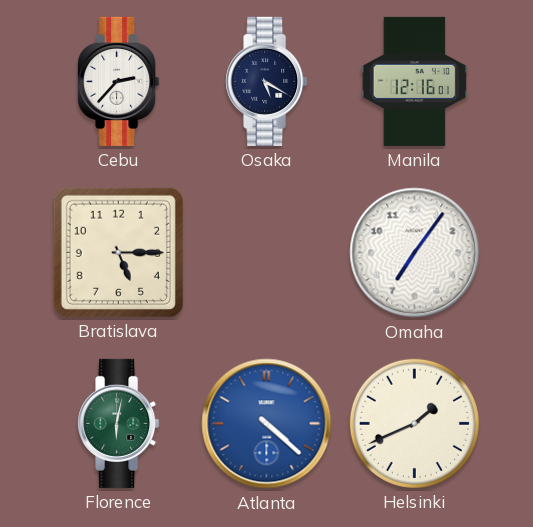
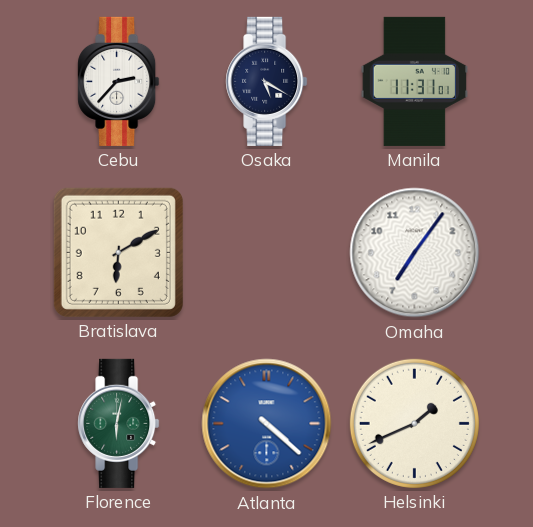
Manila: 12:16 -> 11:31 (414, 81)
Bratislava: 5:15 -> 6:10 (118, 252)
